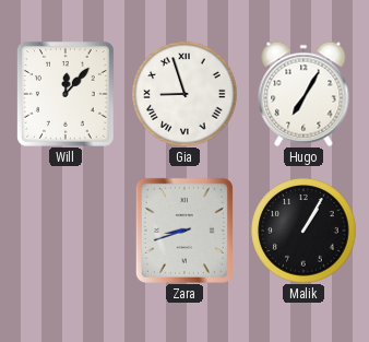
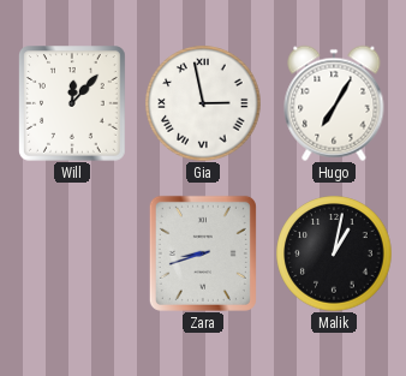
Gia: 8:57 -> 2:58 (203, 103)
Malik: 1:05 -> 1:02 (334, 253)
